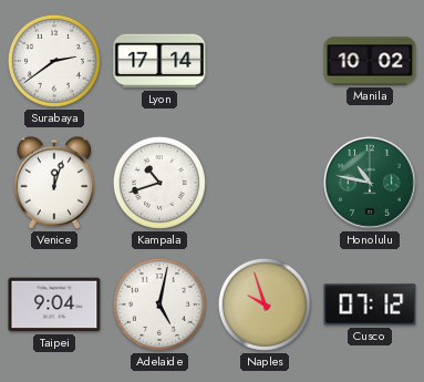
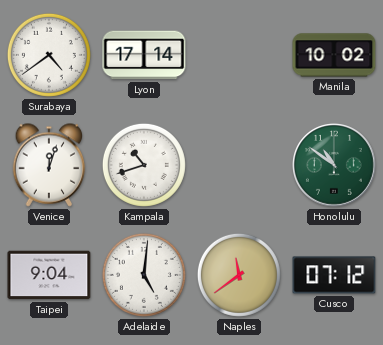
Surabaya: 2:39 -> 4:39 (49, 55)
Honolulu: 10:47 -> 10:51 (334, 165)
Adelaide: 5:02 -> 5:01 (144, 275)
Naples: 9:57 -> 11:39 (239, 275)
